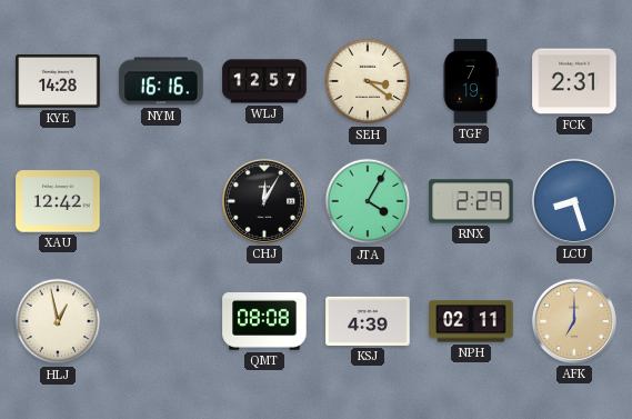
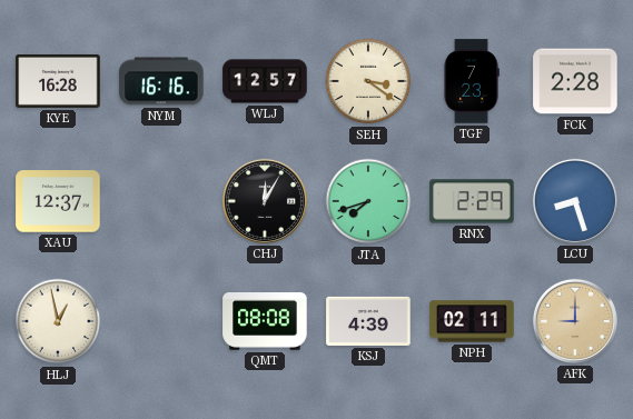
KYE: 14:28 -> 16:28 (58, 81)
TGF: 7:19 -> 7:23 (472, 81)
FCK: 2:31 -> 2:28 (575, 81)
XAU: 12:42 -> 12:37 (58, 201)
JTA: 4:05 -> 7:42 (368, 201)
AFK: 7:00 -> 9:00 (575, 321)
